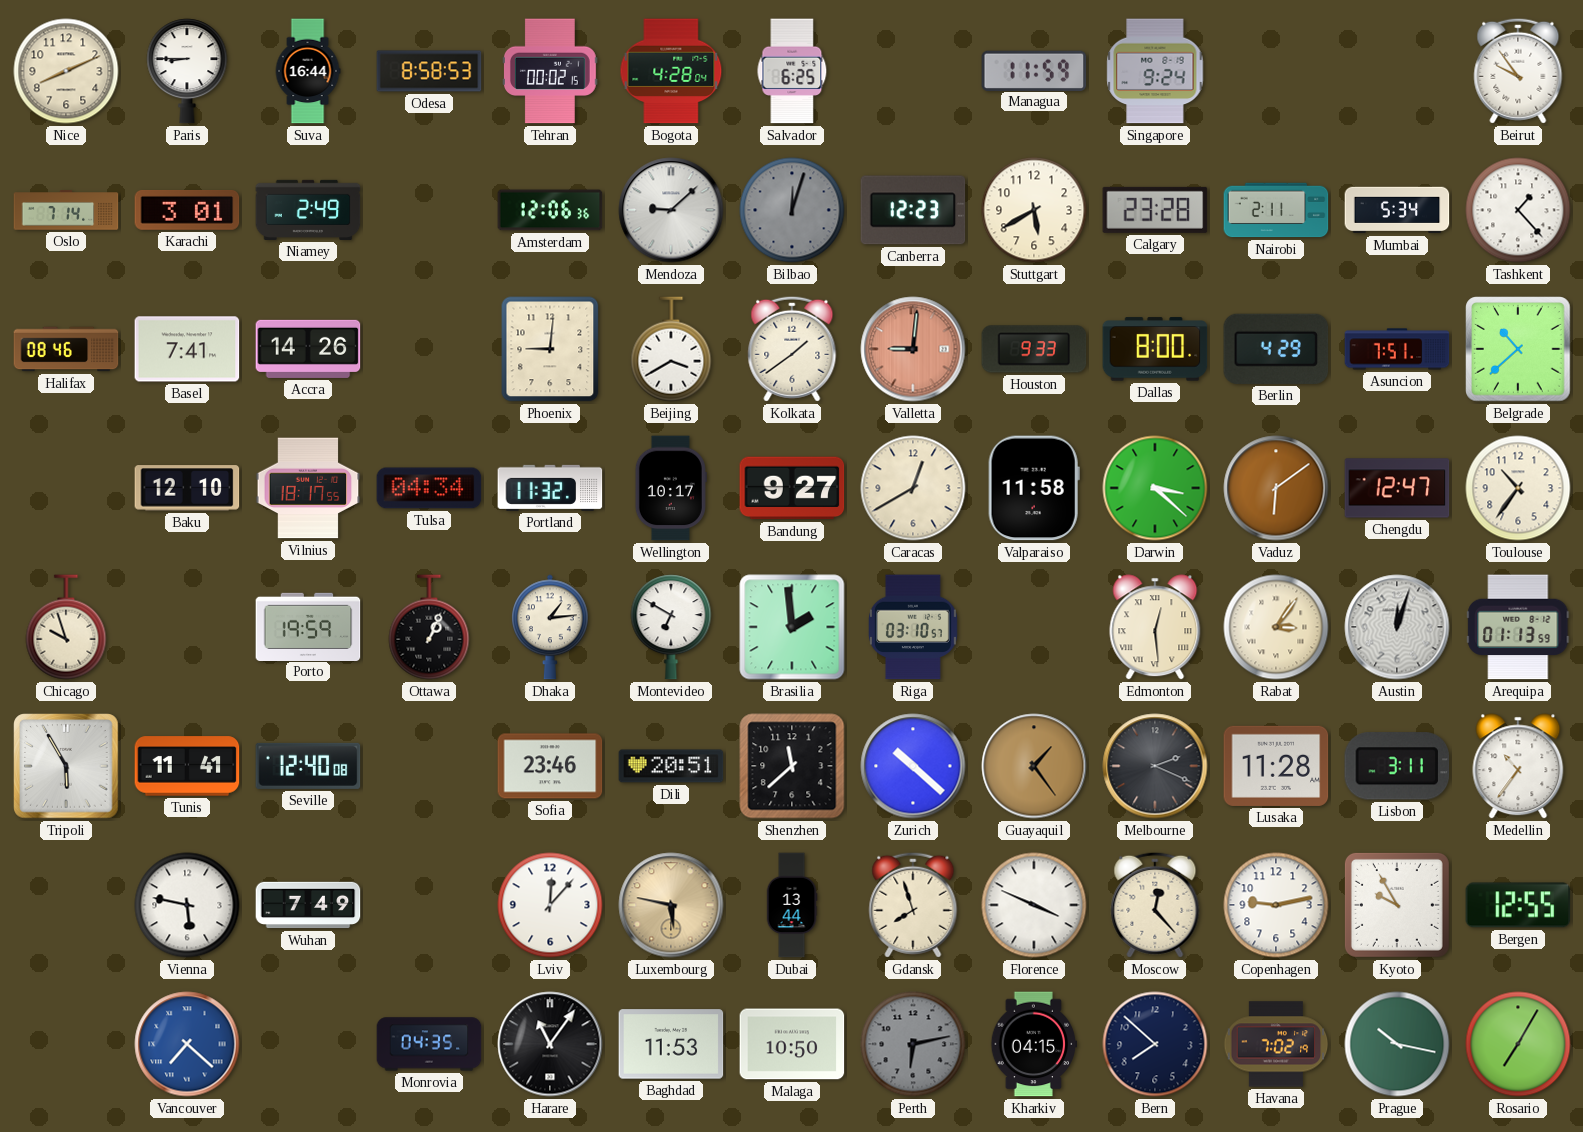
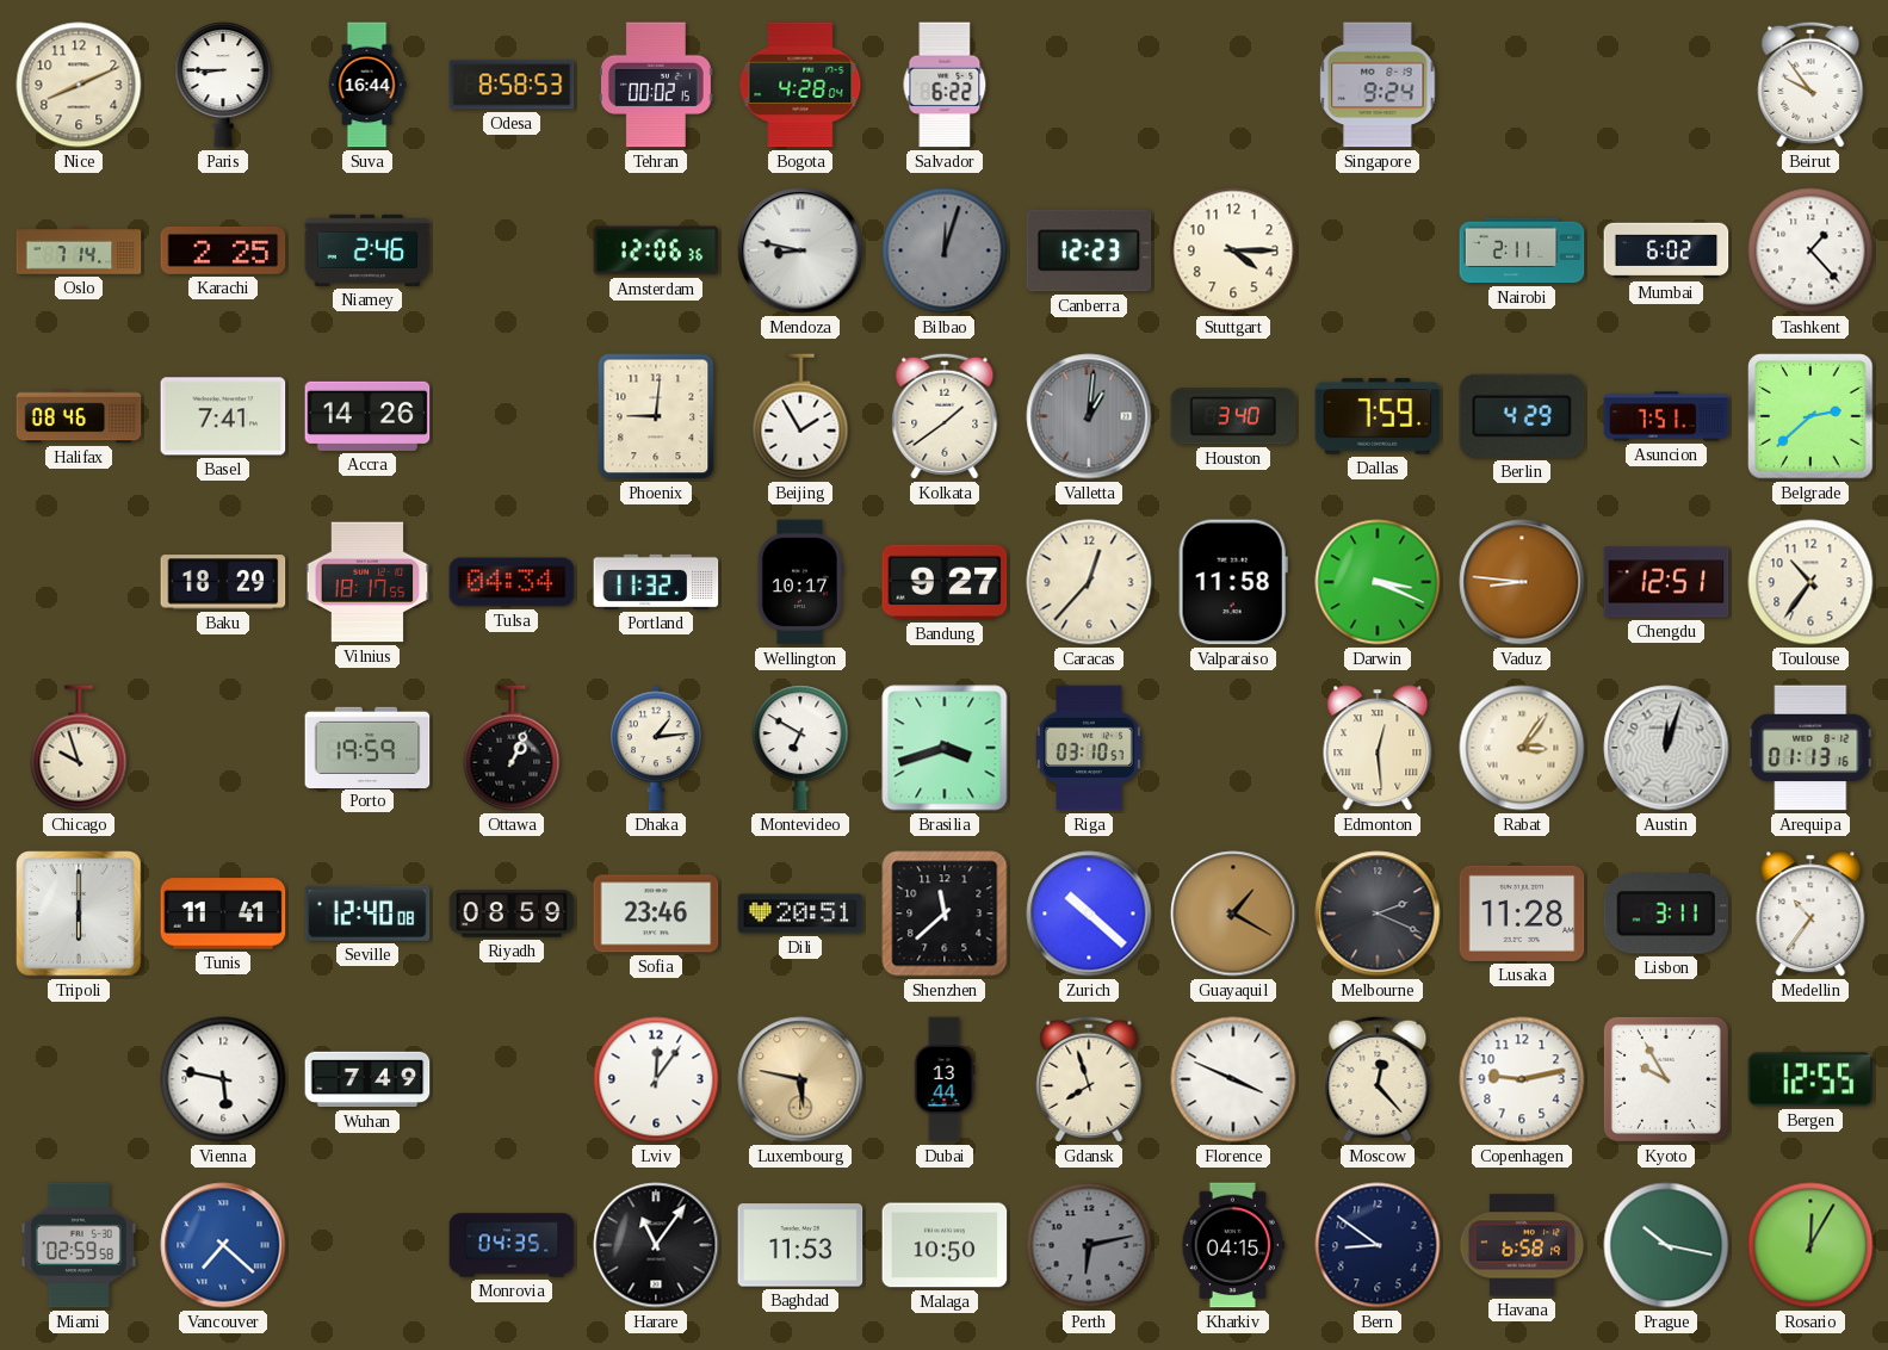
Salvador: 6:25 -> 6:22 (945, 85)
Managua: 11:59 -> none (1034, 70)
Karachi: 3:01 -> 2:25 (223, 250)
Niamey: 2:49 -> 2:46 (367, 250)
Mendoza: 9:08 -> 8:47 (800, 250)
Stuttgart: 5:40 -> 4:15 (1233, 250)
Calgary: 23:28 -> none (1155, 210)
Mumbai: 5:34 -> 6:02 (1666, 250)
Beijing: 3:40 -> 1:55 (800, 416)
Valletta: 9:01 -> 1:01 (1089, 416)
Valletta dial: salmon -> grey (1089, 416)
Houston: 9:33 -> 3:40 (1233, 416)
Dallas: 8:00 -> 7:59 (1378, 416)
Belgrade: 10:38 -> 2:38 (1810, 416)
Baku: 12:10 -> 18:29 (223, 582)
Caracas: 12:40 -> 12:37 (1089, 582)
Darwin: 3:22 -> 3:19 (1378, 582)
Vaduz: 6:09 -> 8:46 (1522, 582)
Chengdu: 12:47 -> 12:51 (1666, 582)
Brasilia: 1:59 -> 3:42 (945, 748)
Arequipa: 01:13:59 -> 01:13:16 (1810, 748)
Tripoli: 5:55 -> 6:00 (79, 914)
Riyadh: none -> 08:59 (512, 914)
Guayaquil: 1:24 -> 1:20 (1233, 914)
Lviv: 12:07 -> 12:06 (656, 1079)
Miami: none -> 02:59 (79, 1245)
Bern: 7:52 -> 8:51 (1378, 1245)
Havana: 7:02 -> 6:58 (1522, 1245)
Rosario: 7:05 -> 12:05 (1810, 1245)
